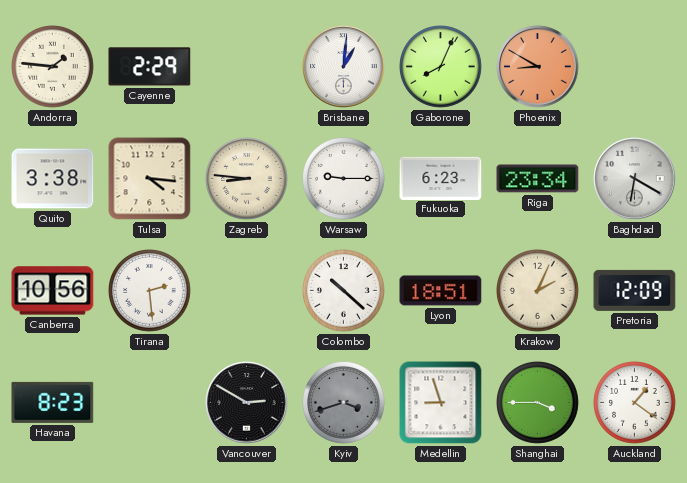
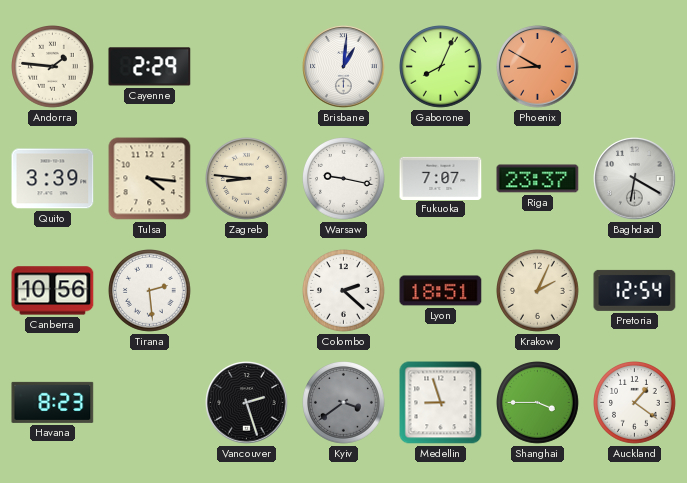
Quito: 3:38 -> 3:39 (53, 179)
Warsaw: 9:15 -> 9:17 (344, 179)
Fukuoka: 6:23 -> 7:07 (441, 178)
Riga: 23:34 -> 23:37 (538, 179)
Colombo: 10:22 -> 2:22 (344, 291)
Pretoria: 12:09 -> 12:54 (635, 290)
Vancouver: 2:50 -> 2:27 (247, 403)
Kyiv: 3:42 -> 3:39 (344, 403)
